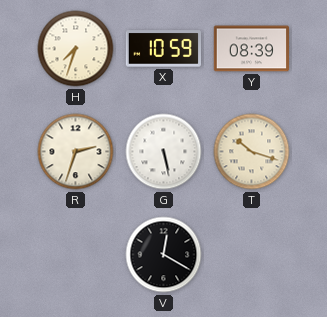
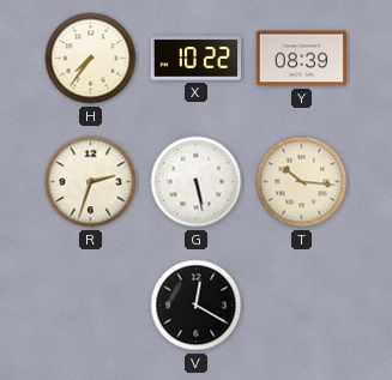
H: 7:33 -> 7:36 (91, 59)
X: 10:59 -> 10:22 (195, 59)
T: 10:18 -> 10:16 (302, 182)
